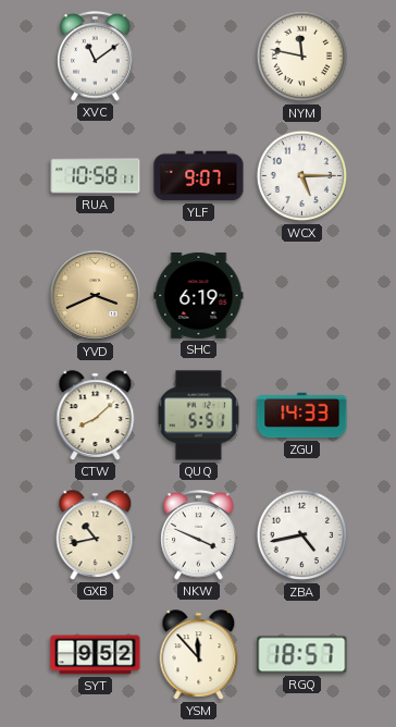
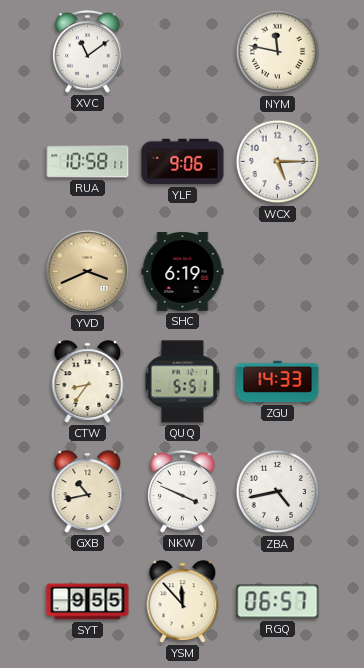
YLF: 9:07 -> 9:06 (183, 162)
CTW: 8:08 -> 8:36 (88, 382)
SYT: 9:52 -> 9:55 (88, 602)
RGQ: 18:57 -> 06:57 (278, 602)
